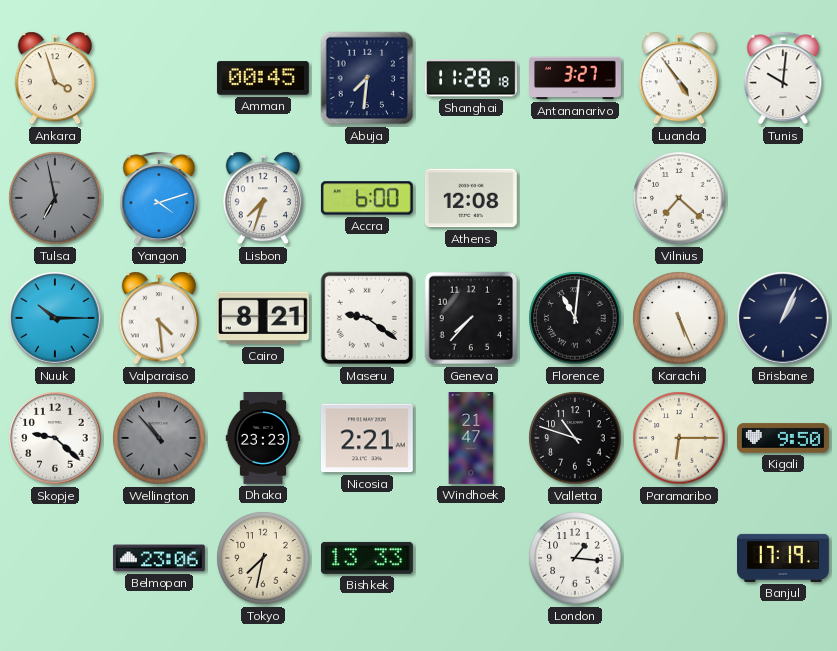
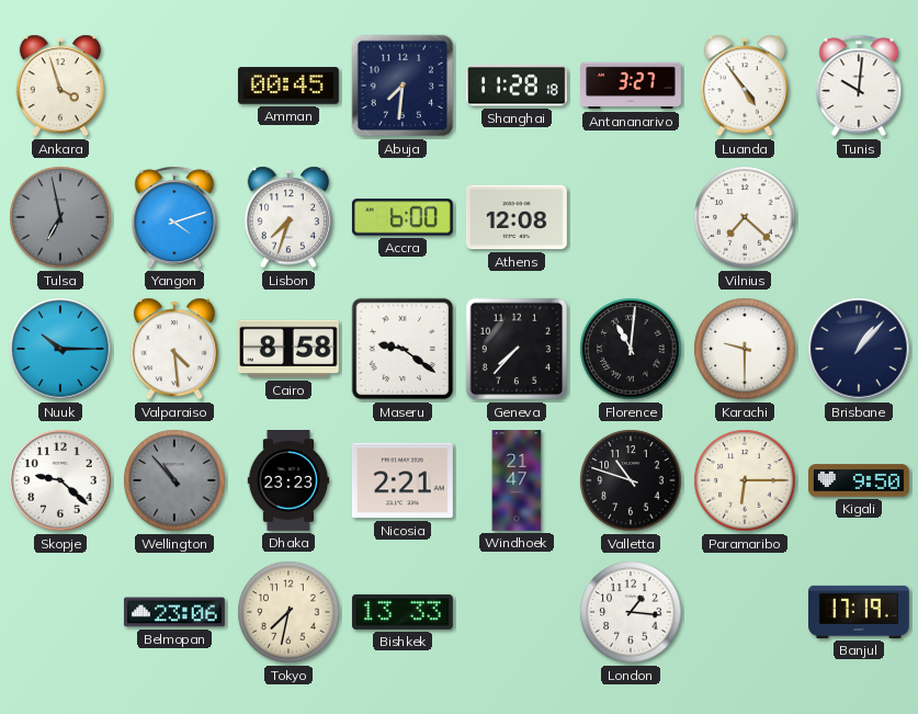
Cairo: 8:21 -> 8:58 (288, 349)
Karachi: 5:26 -> 9:30 (745, 349)
Brisbane: 1:04 -> 1:07 (859, 349)
